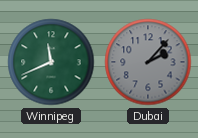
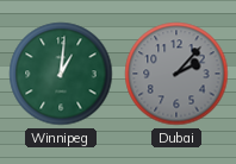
Winnipeg: 11:41 -> 1:01 (61, 74)
